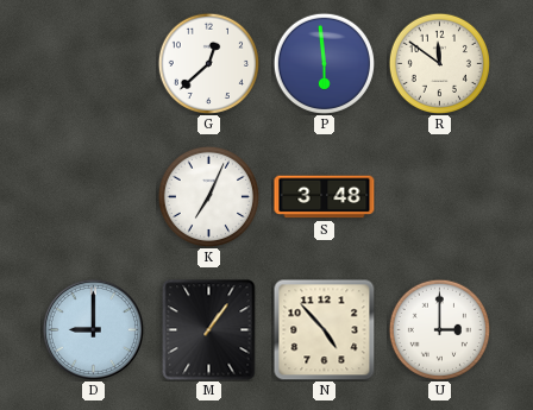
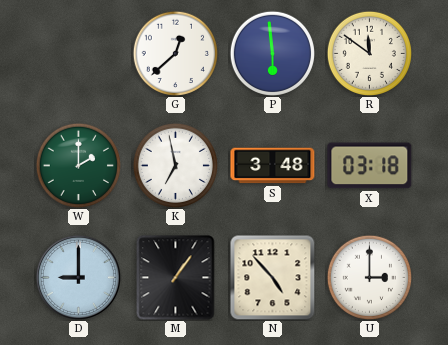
W: none -> 2:00 (78, 165)
K: 7:04 -> 6:58 (175, 165)
X: none -> 03:18 (370, 166)
